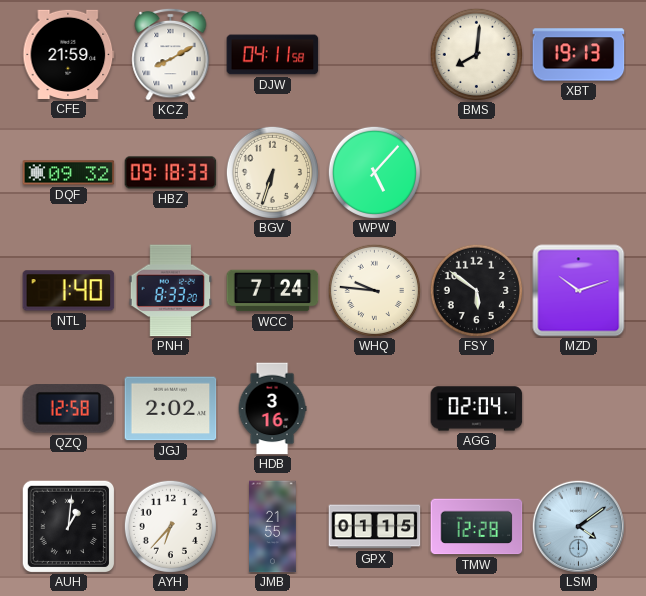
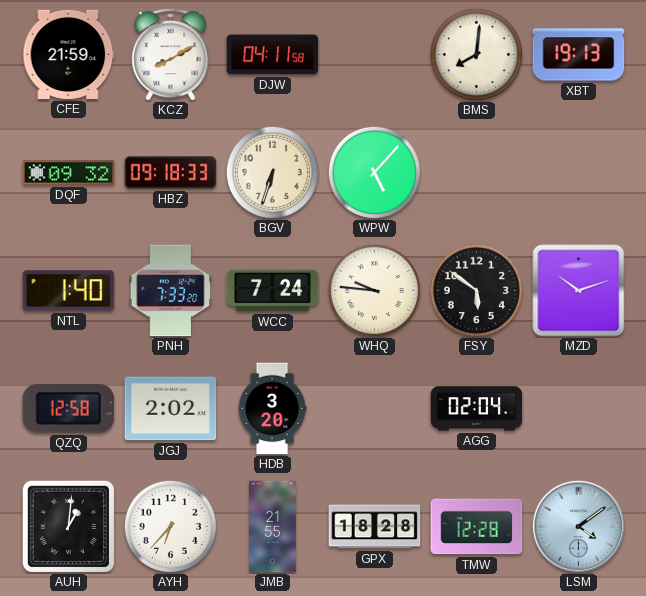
PNH: 8:33 -> 7:33 (171, 291)
HDB: 3:16 -> 3:20 (272, 409)
GPX: 01:15 -> 18:28 (375, 527)
